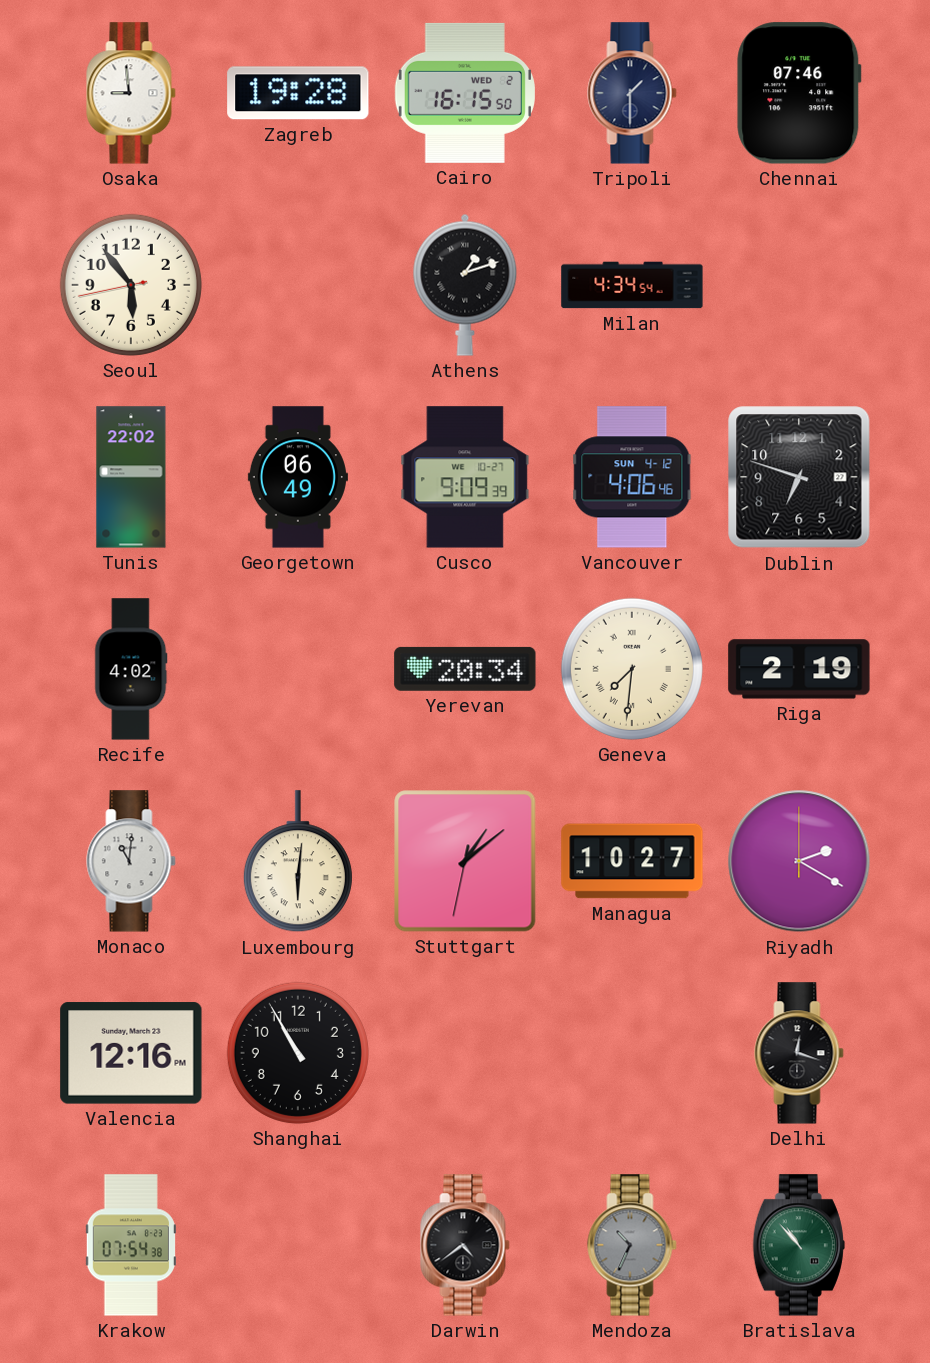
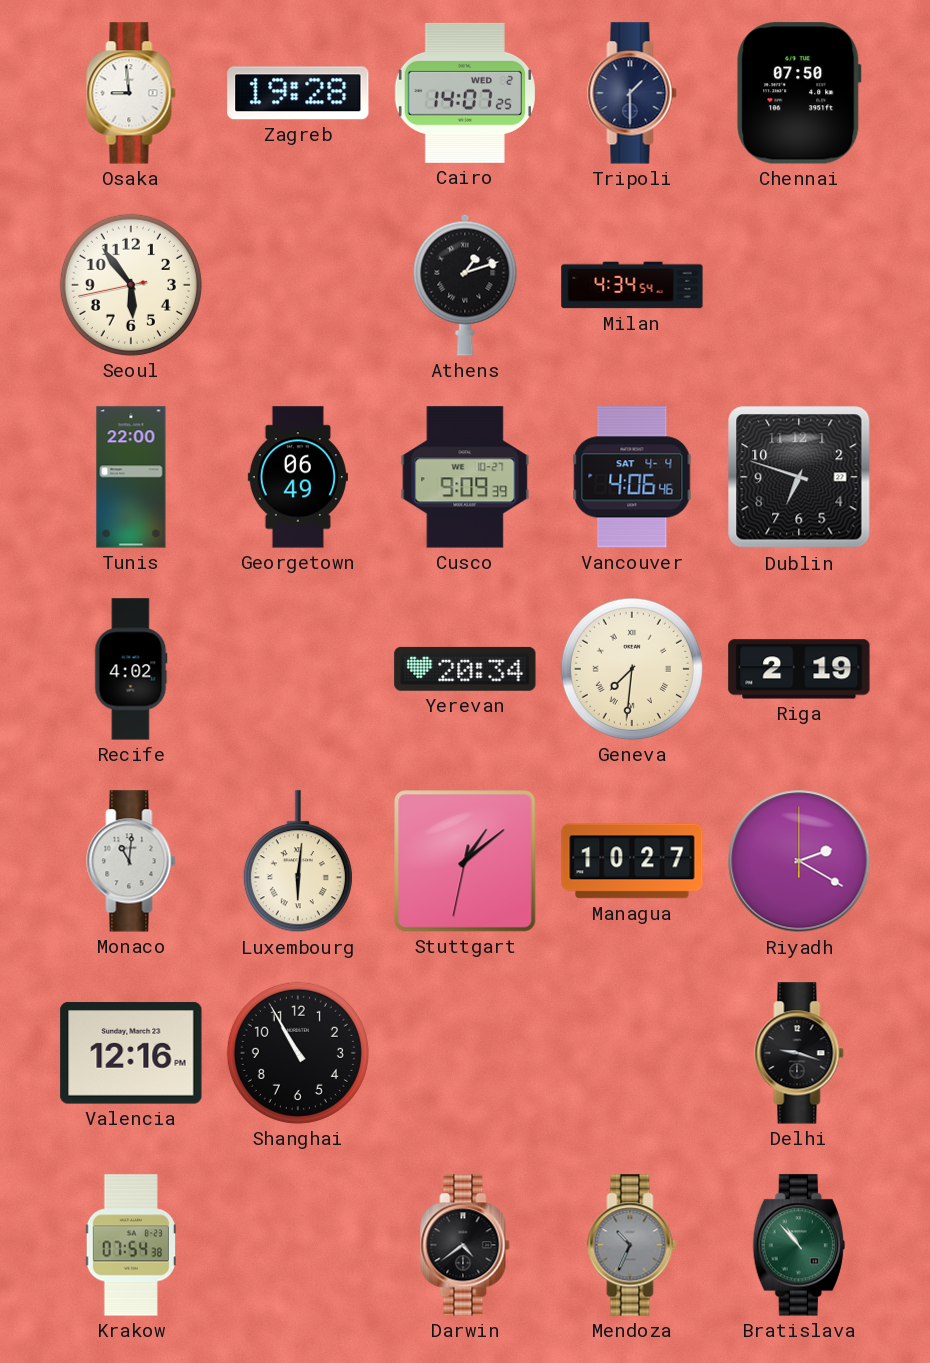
Cairo: 16:15 -> 14:07 (465, 93)
Chennai: 07:46 -> 07:50 (799, 93)
Tunis: 22:02 -> 22:00 (131, 477)
Vancouver date: SUN 4-12 -> SAT 4-4 (632, 477)
Delhi: 12:18 -> 9:18 (799, 1053)
